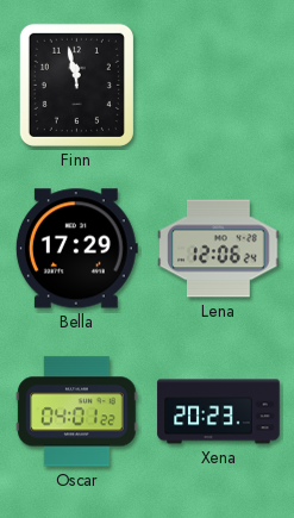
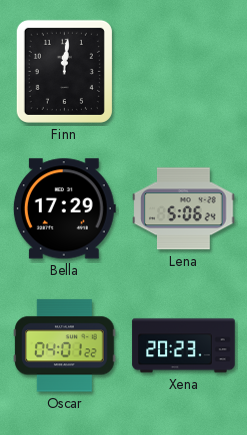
Finn: 11:58 -> 12:01 (64, 71)
Lena: 12:06 -> 5:06 (184, 209)
